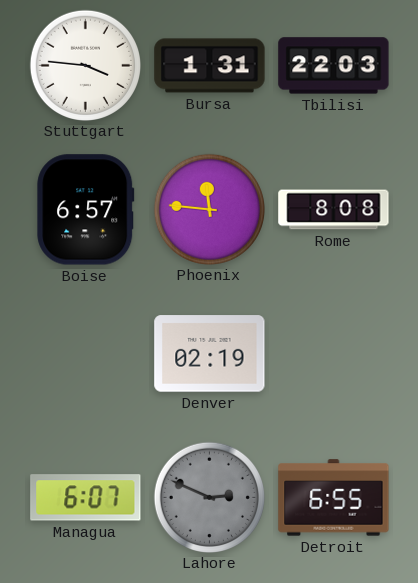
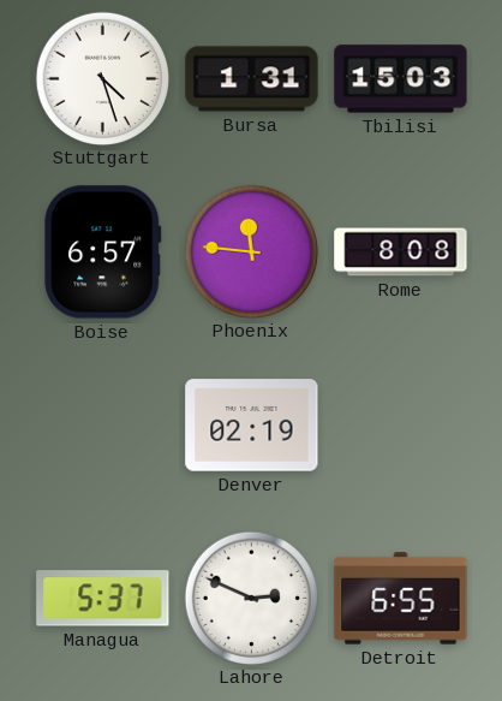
Stuttgart: 3:46 -> 4:27 (102, 78)
Tbilisi: 22:03 -> 15:03 (401, 79)
Managua: 6:07 -> 5:37 (103, 599)
Lahore dial: grey -> white (251, 598)
